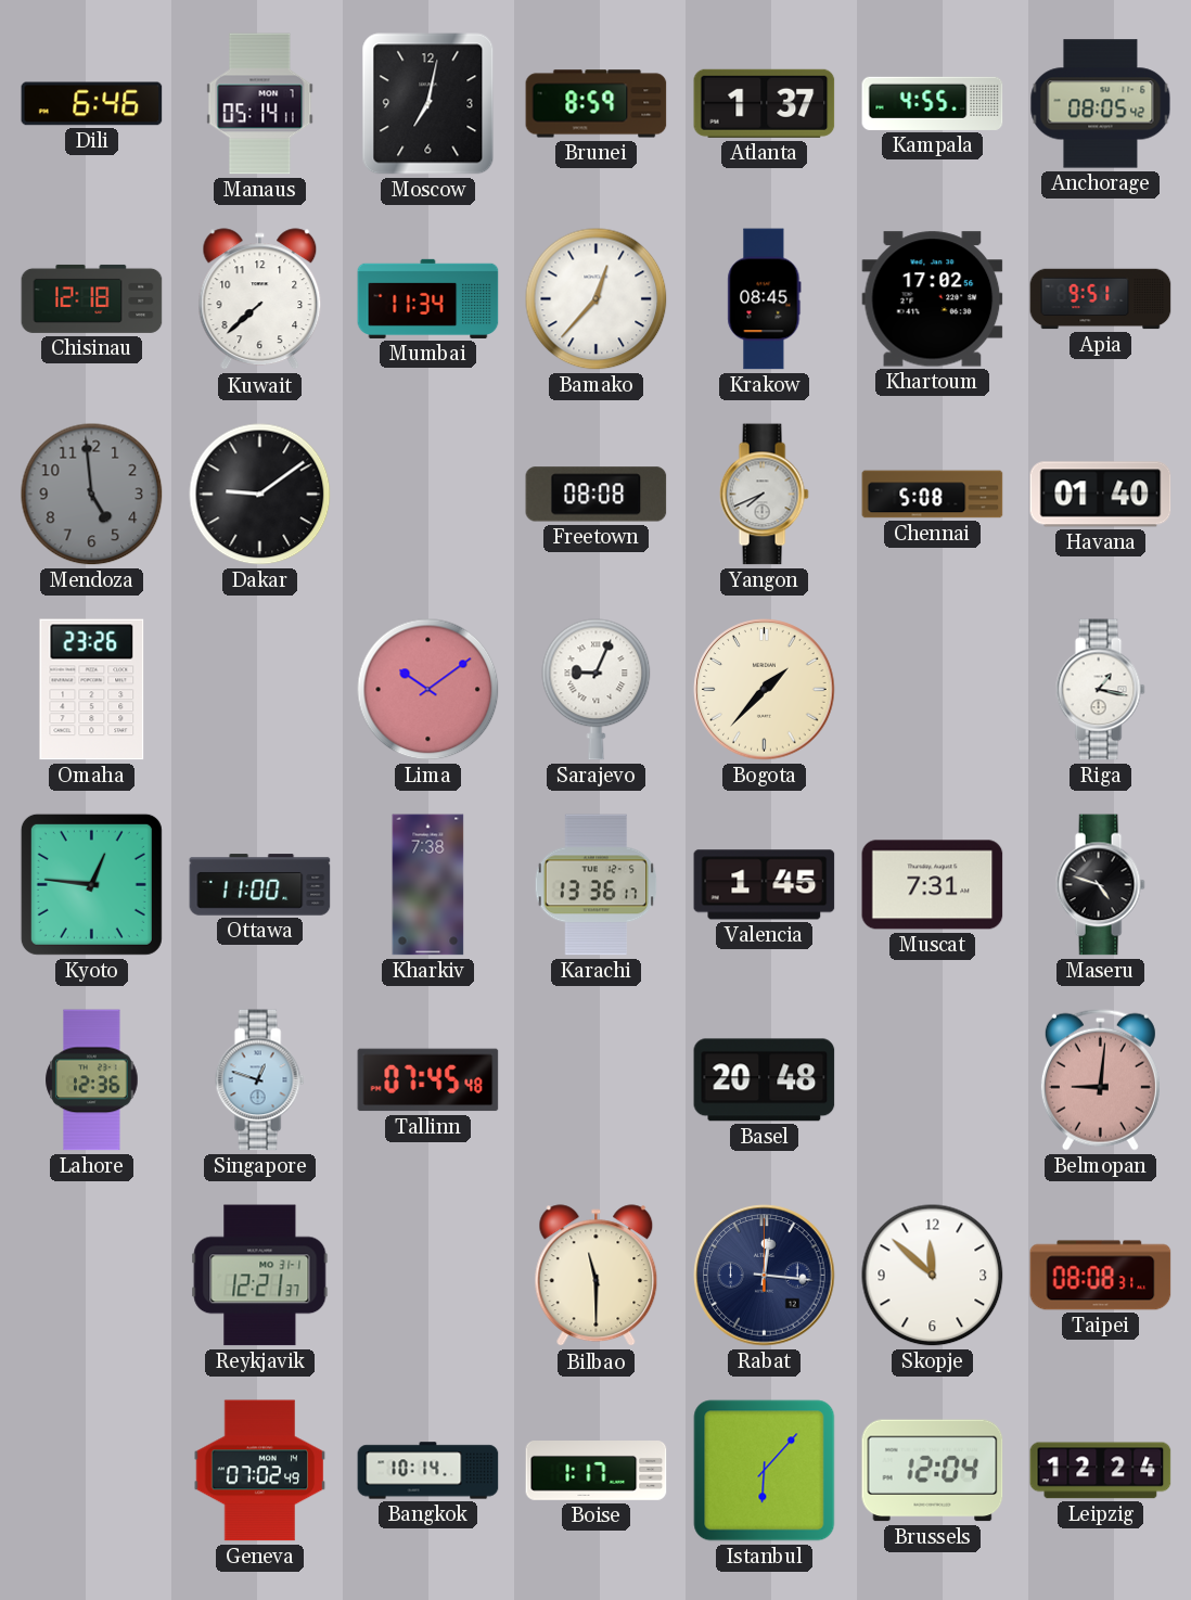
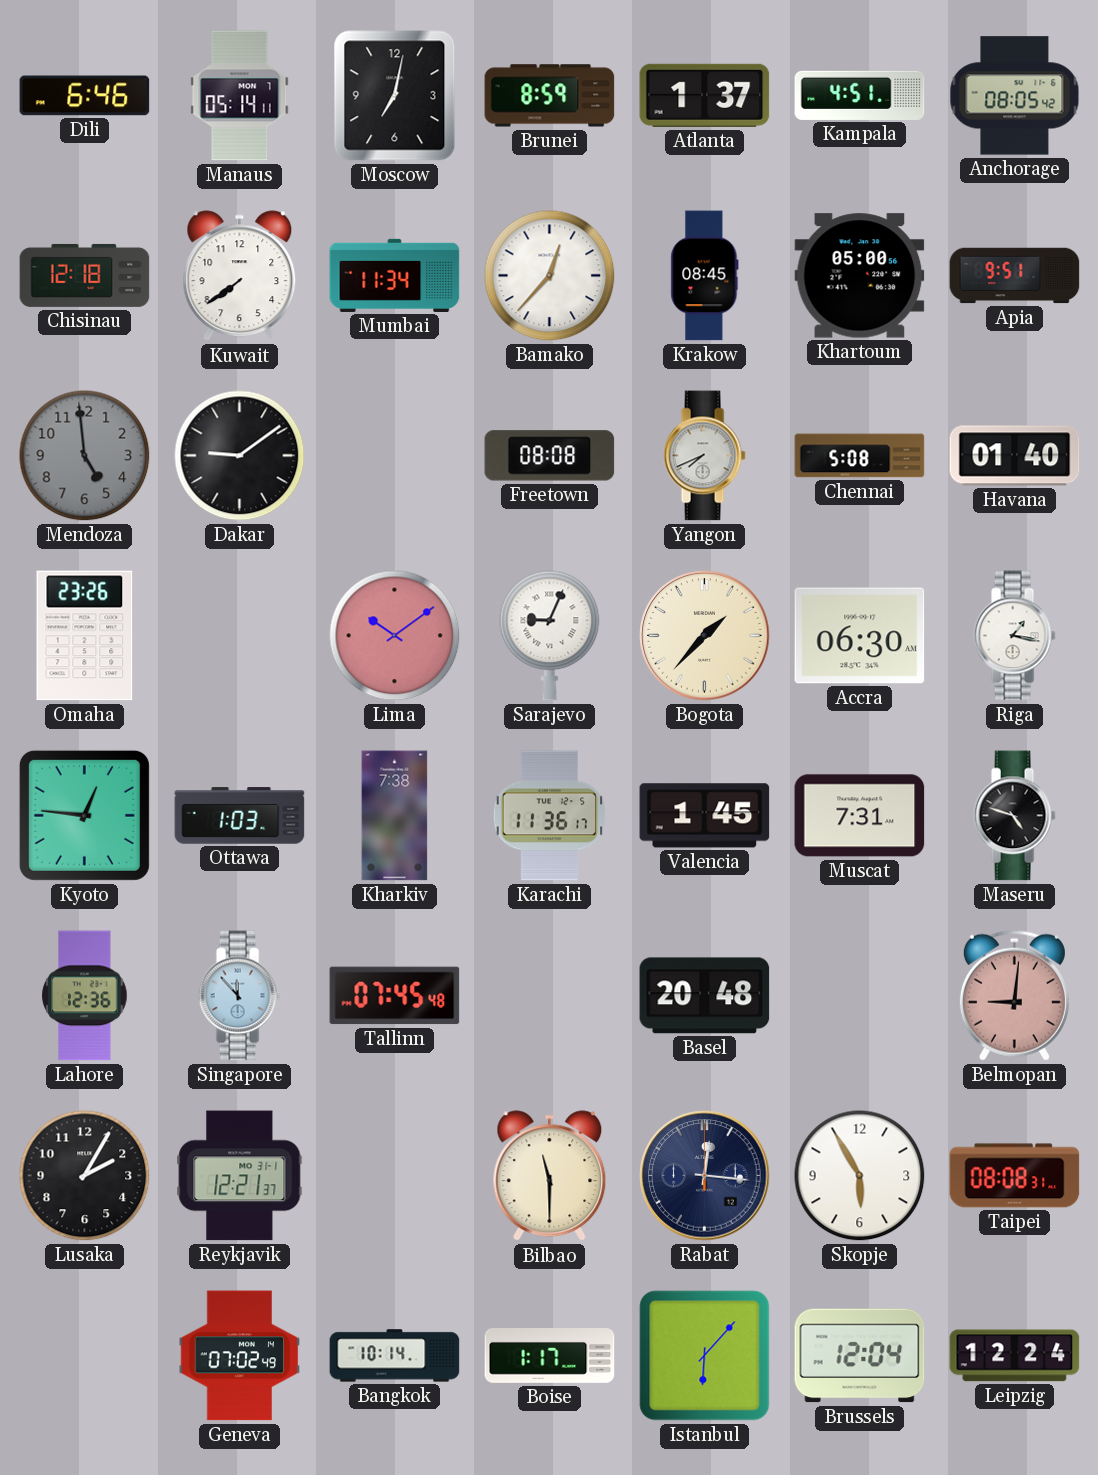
Kampala: 4:55 -> 4:51 (860, 95)
Kuwait: 7:38 -> 7:39 (240, 276)
Khartoum: 17:02 -> 05:00 (860, 276)
Accra: none -> 06:30 (860, 636)
Ottawa: 11:00 -> 1:03 (240, 816)
Karachi: 13:36 -> 11:36 (550, 816)
Singapore: 12:48 -> 11:53 (239, 996)
Lusaka: none -> 2:05 (85, 1176)
Skopje: 11:52 -> 5:55 (860, 1176)
